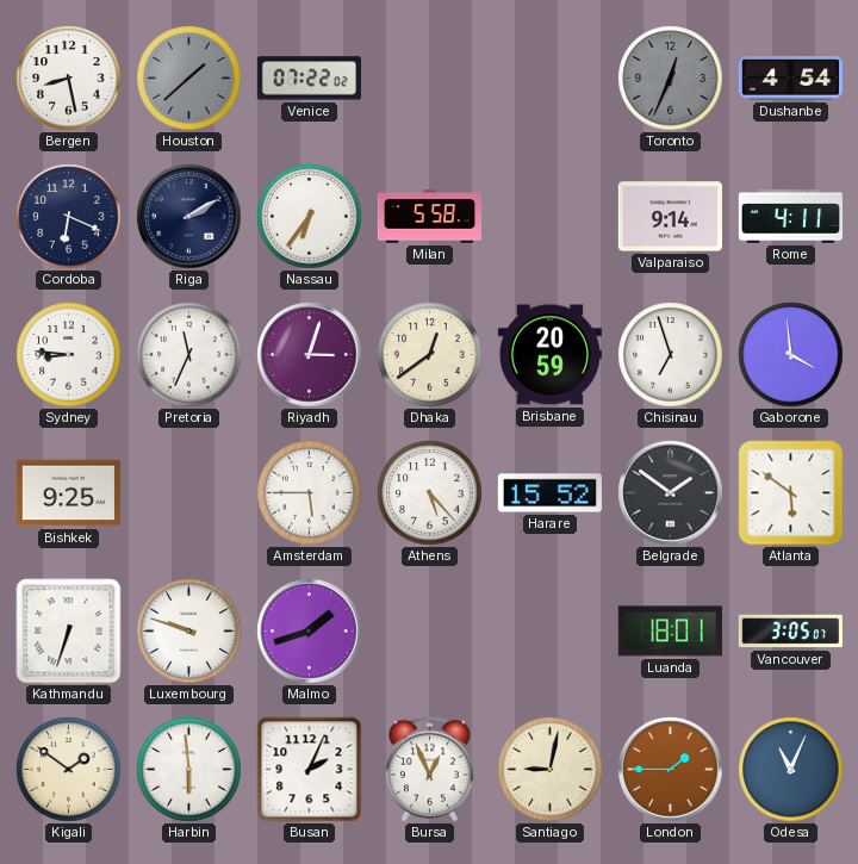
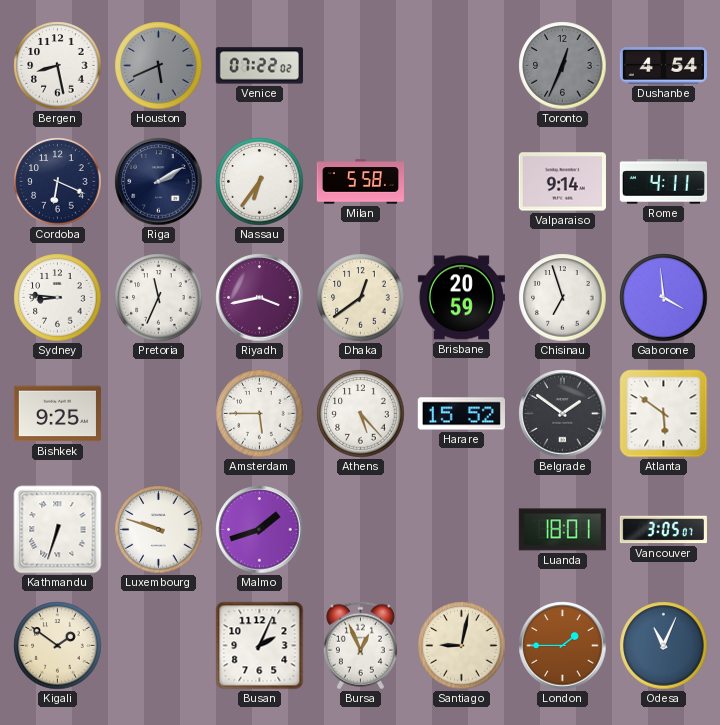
Houston: 1:38 -> 5:41 (159, 66)
Riyadh: 3:03 -> 3:43 (260, 298)
Harbin: 5:59 -> none (189, 770)
